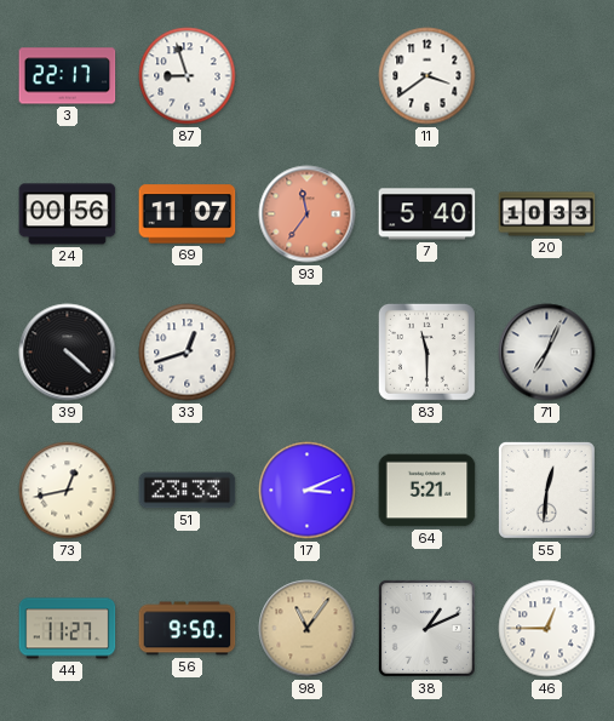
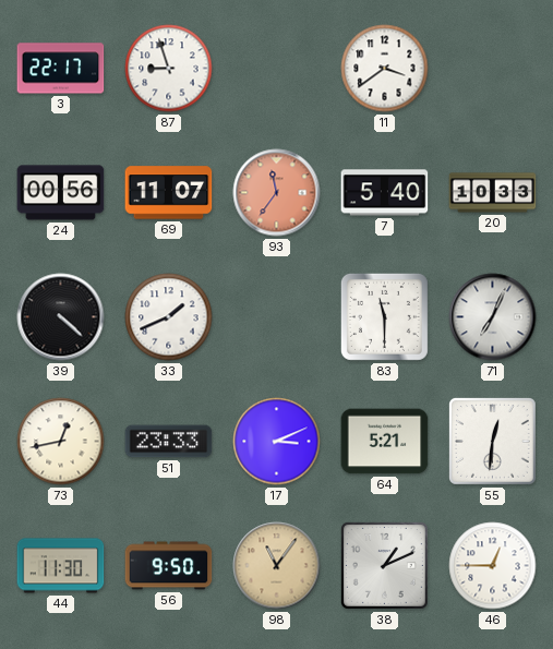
33: 12:42 -> 1:41 (169, 317)
44: 11:27 -> 11:30 (61, 566)
